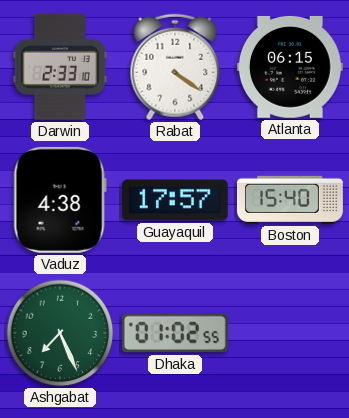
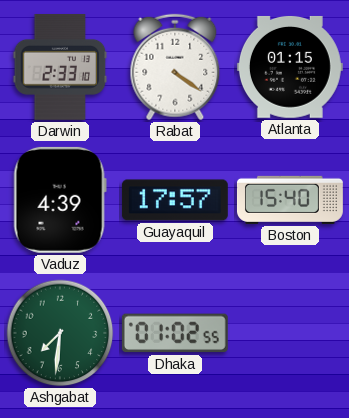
Atlanta: 06:15 -> 01:15 (290, 67)
Vaduz: 4:38 -> 4:39 (60, 200)
Ashgabat: 7:26 -> 7:31 (60, 333)
